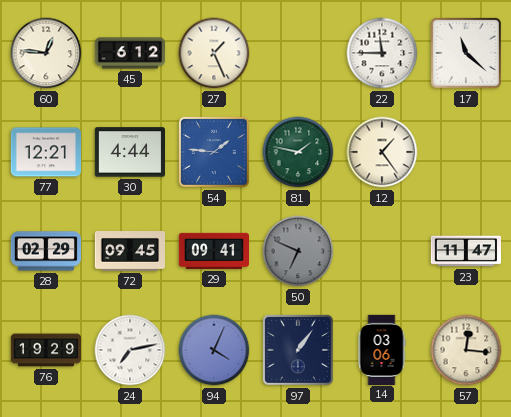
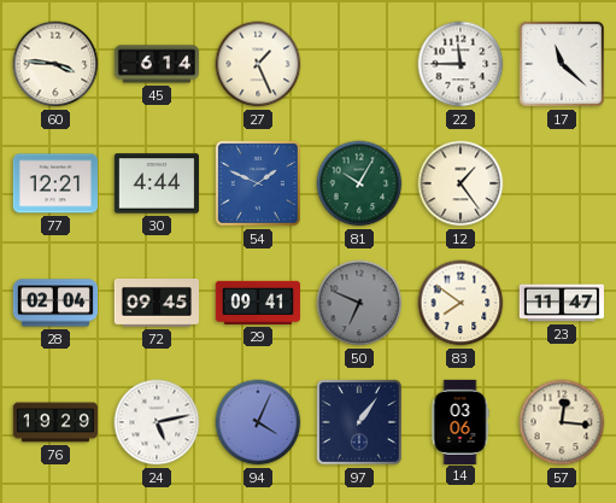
60: 12:46 -> 3:46 (55, 64)
45: 6:12 -> 6:14 (157, 64)
54: 1:46 -> 1:49 (258, 183)
81: 1:47 -> 10:05 (359, 183)
28: 02:29 -> 02:04 (54, 303)
83: none -> 7:51 (460, 303)
24: 7:13 -> 5:13 (157, 422)
